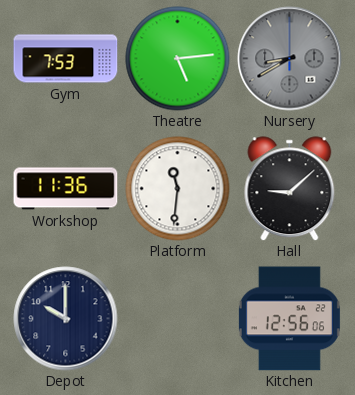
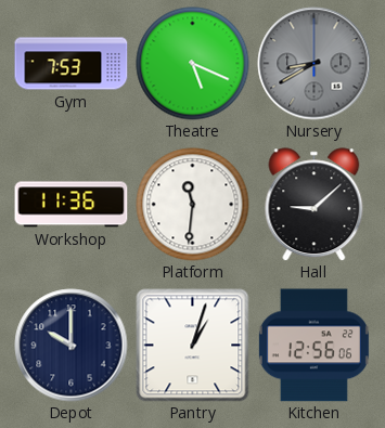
Theatre: 5:14 -> 5:19 (193, 64)
Pantry: none -> 1:03 (193, 346)
